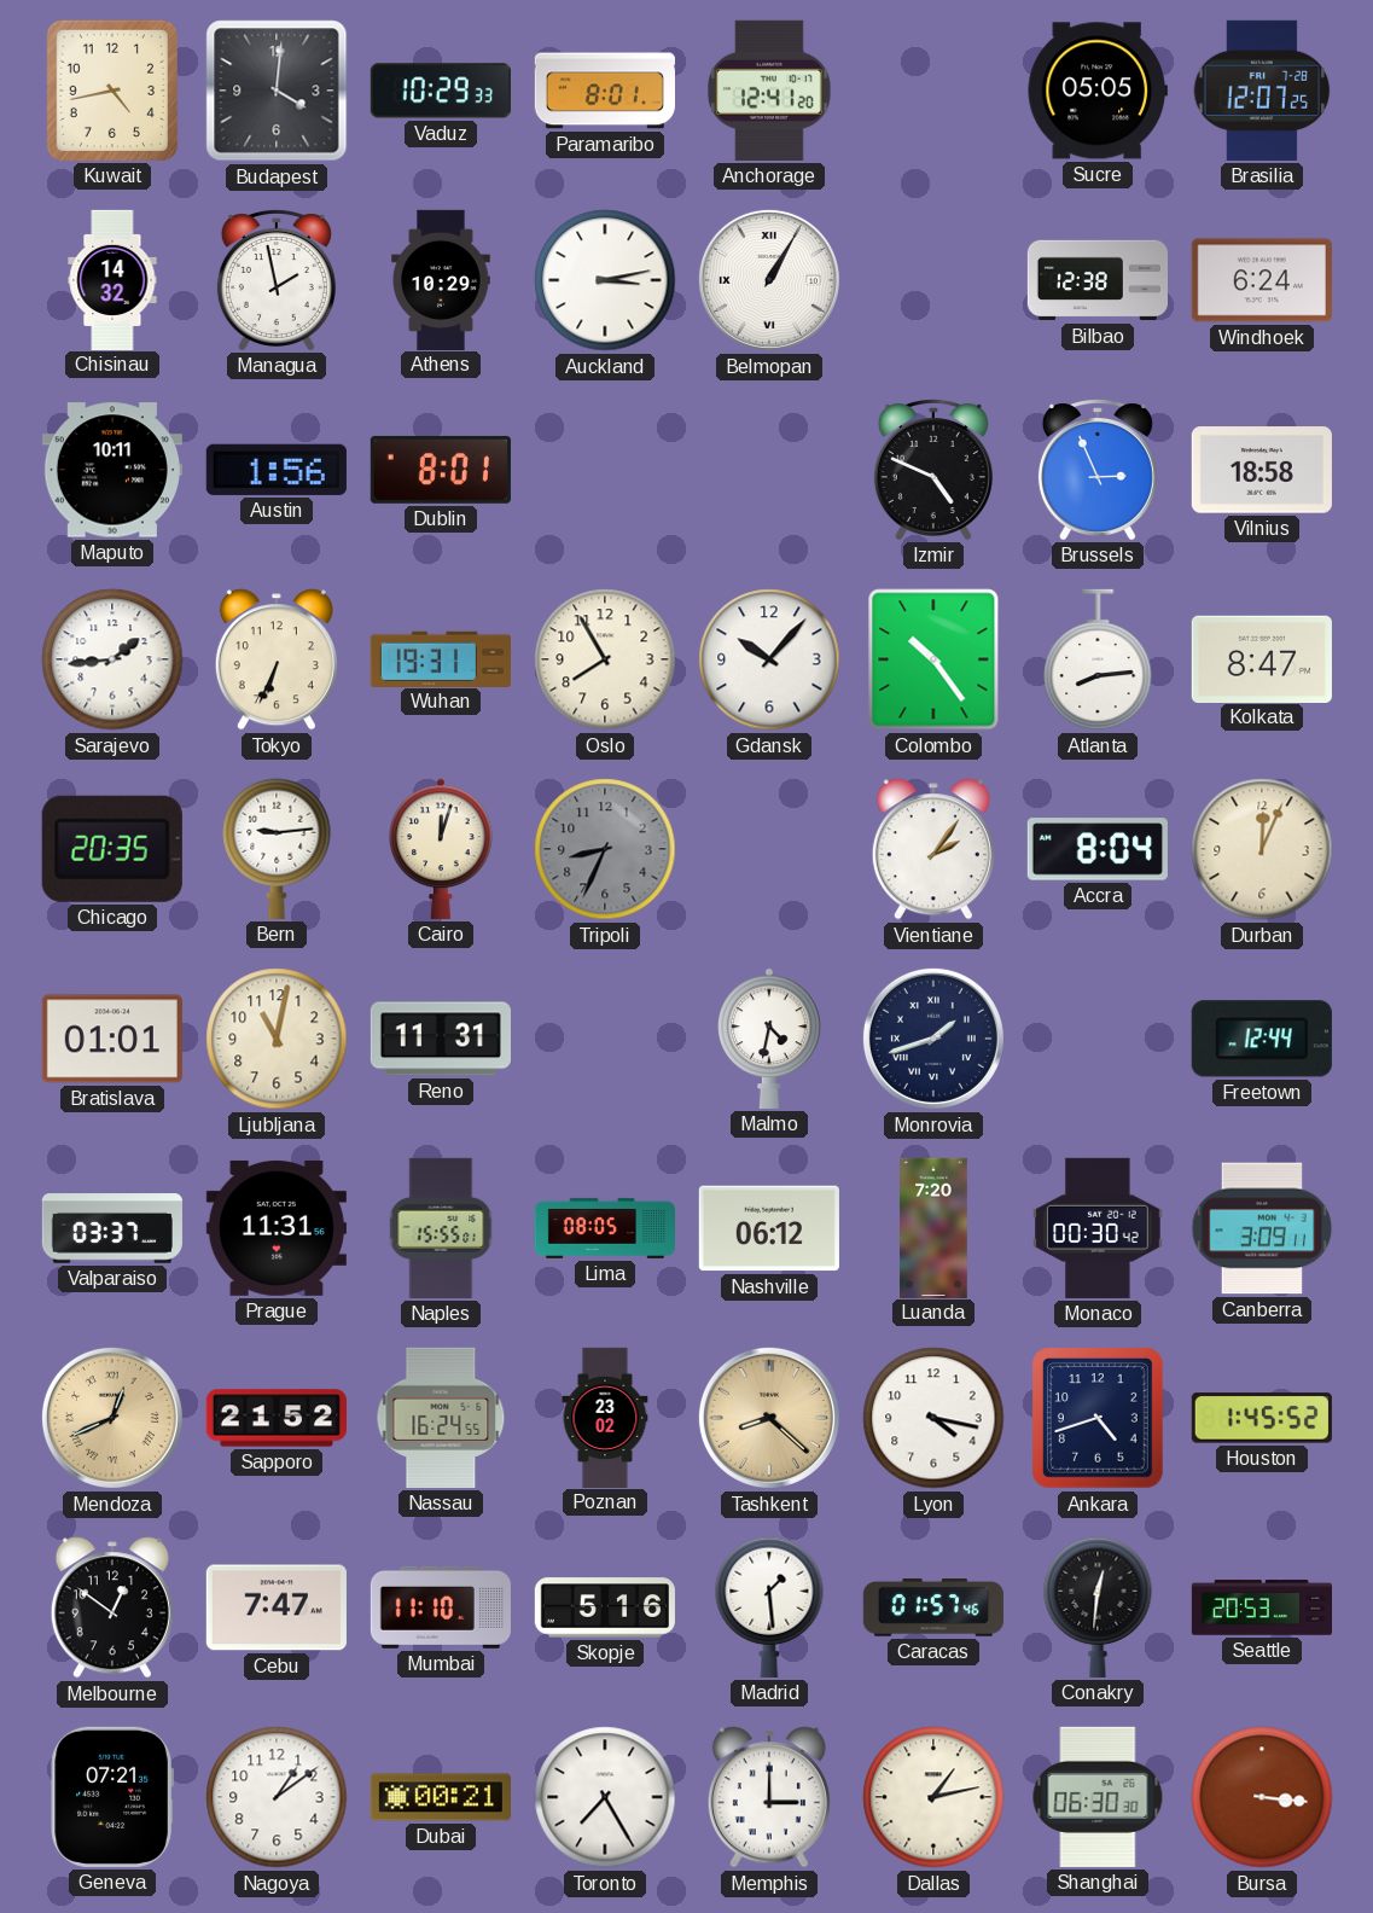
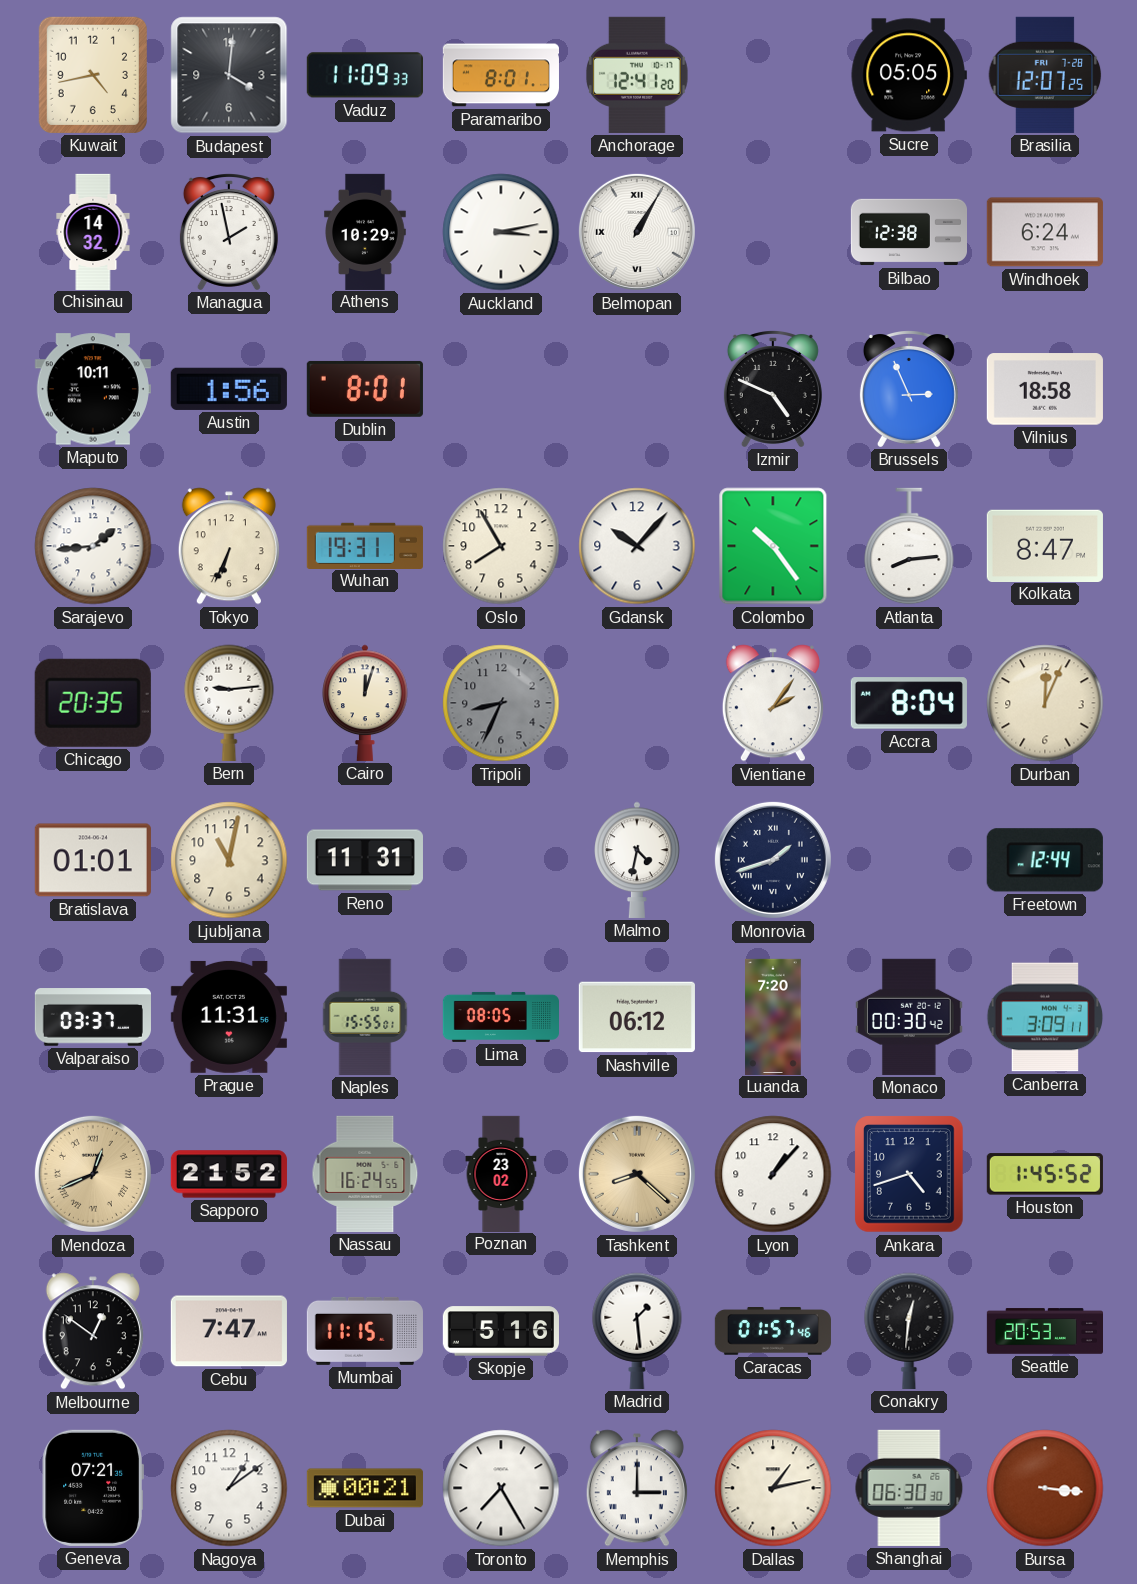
Vaduz: 10:29 -> 11:09 (365, 75)
Lyon: 4:17 -> 1:07 (773, 1174)
Mumbai: 11:10 -> 11:15 (365, 1331)
